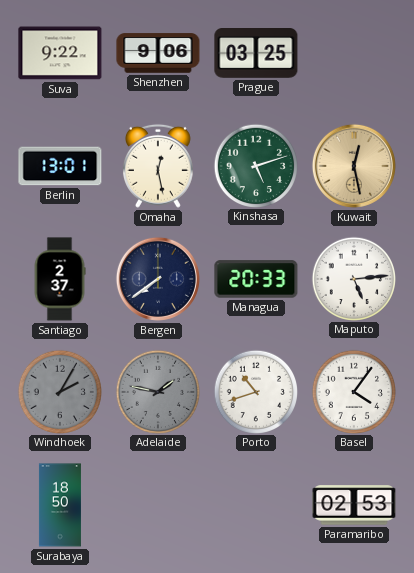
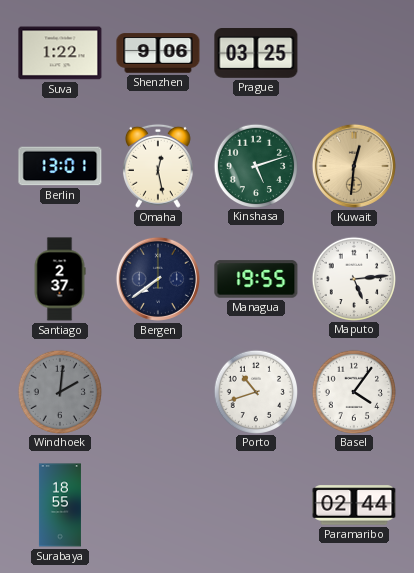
Suva: 9:22 -> 1:22 (60, 53)
Kuwait: 12:28 -> 12:31 (354, 166)
Managua: 20:33 -> 19:55 (256, 279)
Windhoek: 2:05 -> 2:01 (59, 391)
Adelaide: 1:47 -> none (157, 391)
Surabaya: 18:50 -> 18:55 (60, 505)
Paramaribo: 02:53 -> 02:44 (354, 505)
